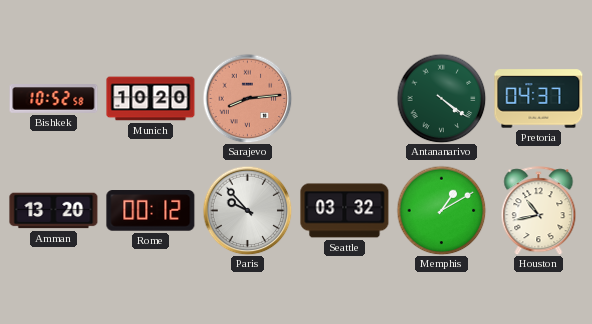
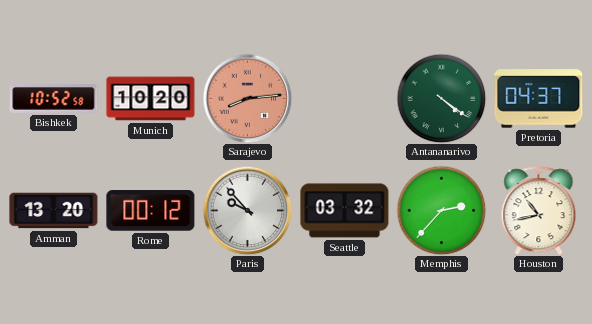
Memphis: 1:10 -> 2:37 (441, 210)
